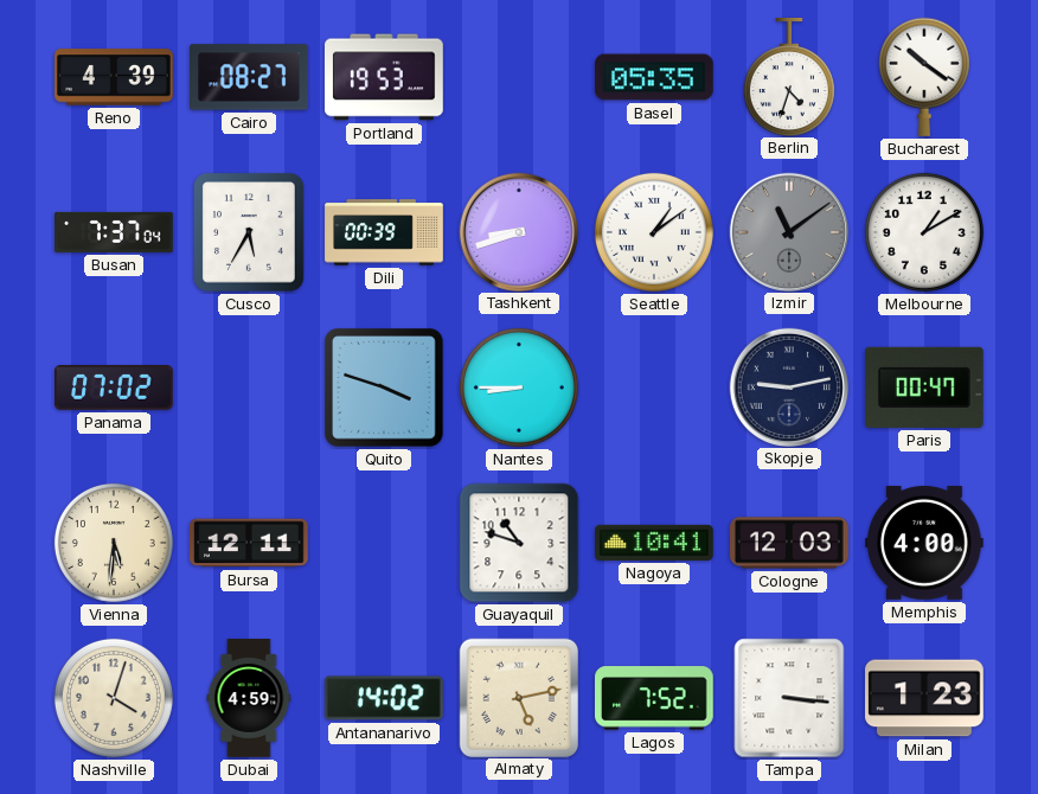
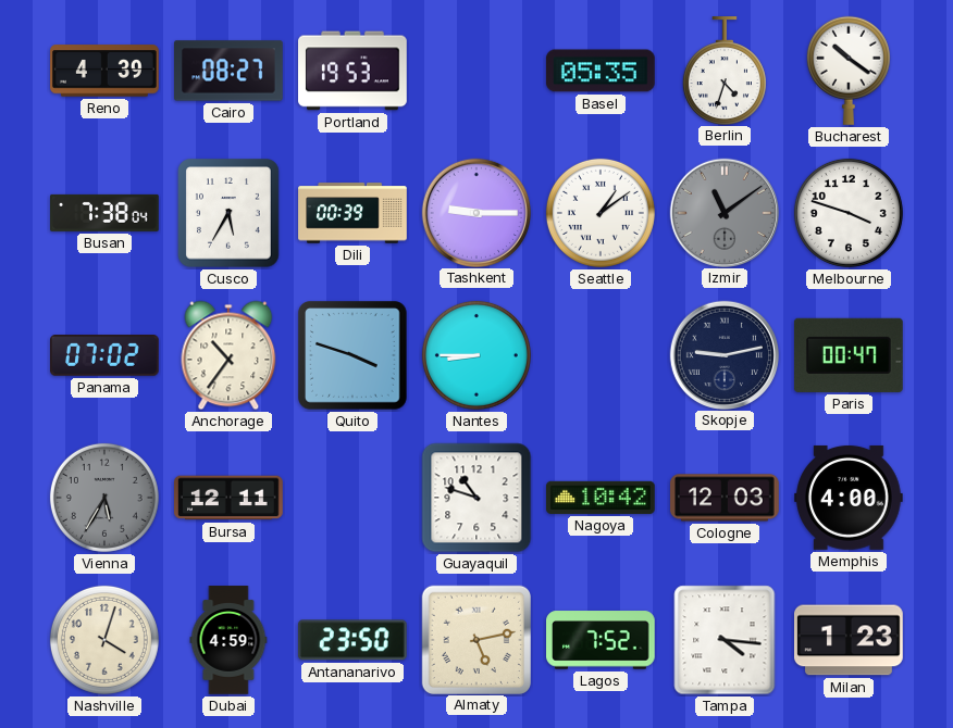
Busan: 7:37 -> 7:38 (104, 213)
Tashkent: 8:42 -> 9:15 (475, 212)
Melbourne: 1:10 -> 3:48 (849, 213)
Anchorage: none -> 10:36 (228, 355)
Vienna: 5:31 -> 5:35 (104, 498)
Vienna dial: cream -> grey (104, 498)
Nagoya: 10:41 -> 10:42 (602, 498)
Antananarivo: 14:02 -> 23:50 (352, 640)
Tampa: 3:16 -> 4:16 (725, 640)
